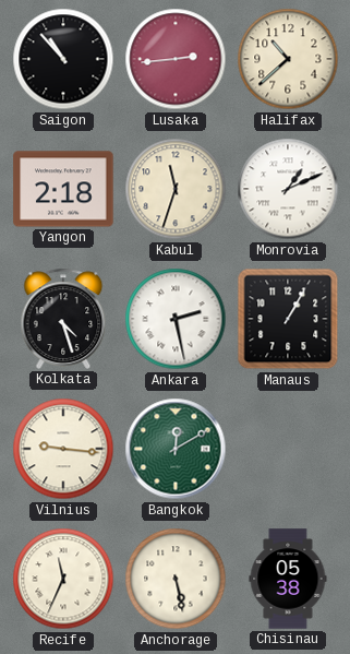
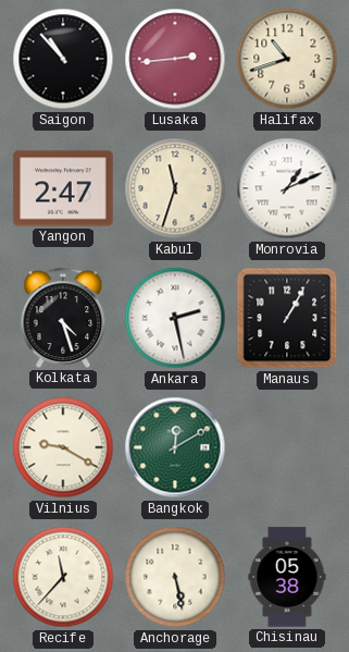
Halifax: 10:38 -> 10:42 (287, 59)
Yangon: 2:18 -> 2:47 (63, 188)
Vilnius: 9:16 -> 9:20 (63, 447)
Recife: 11:34 -> 11:37 (63, 577)
